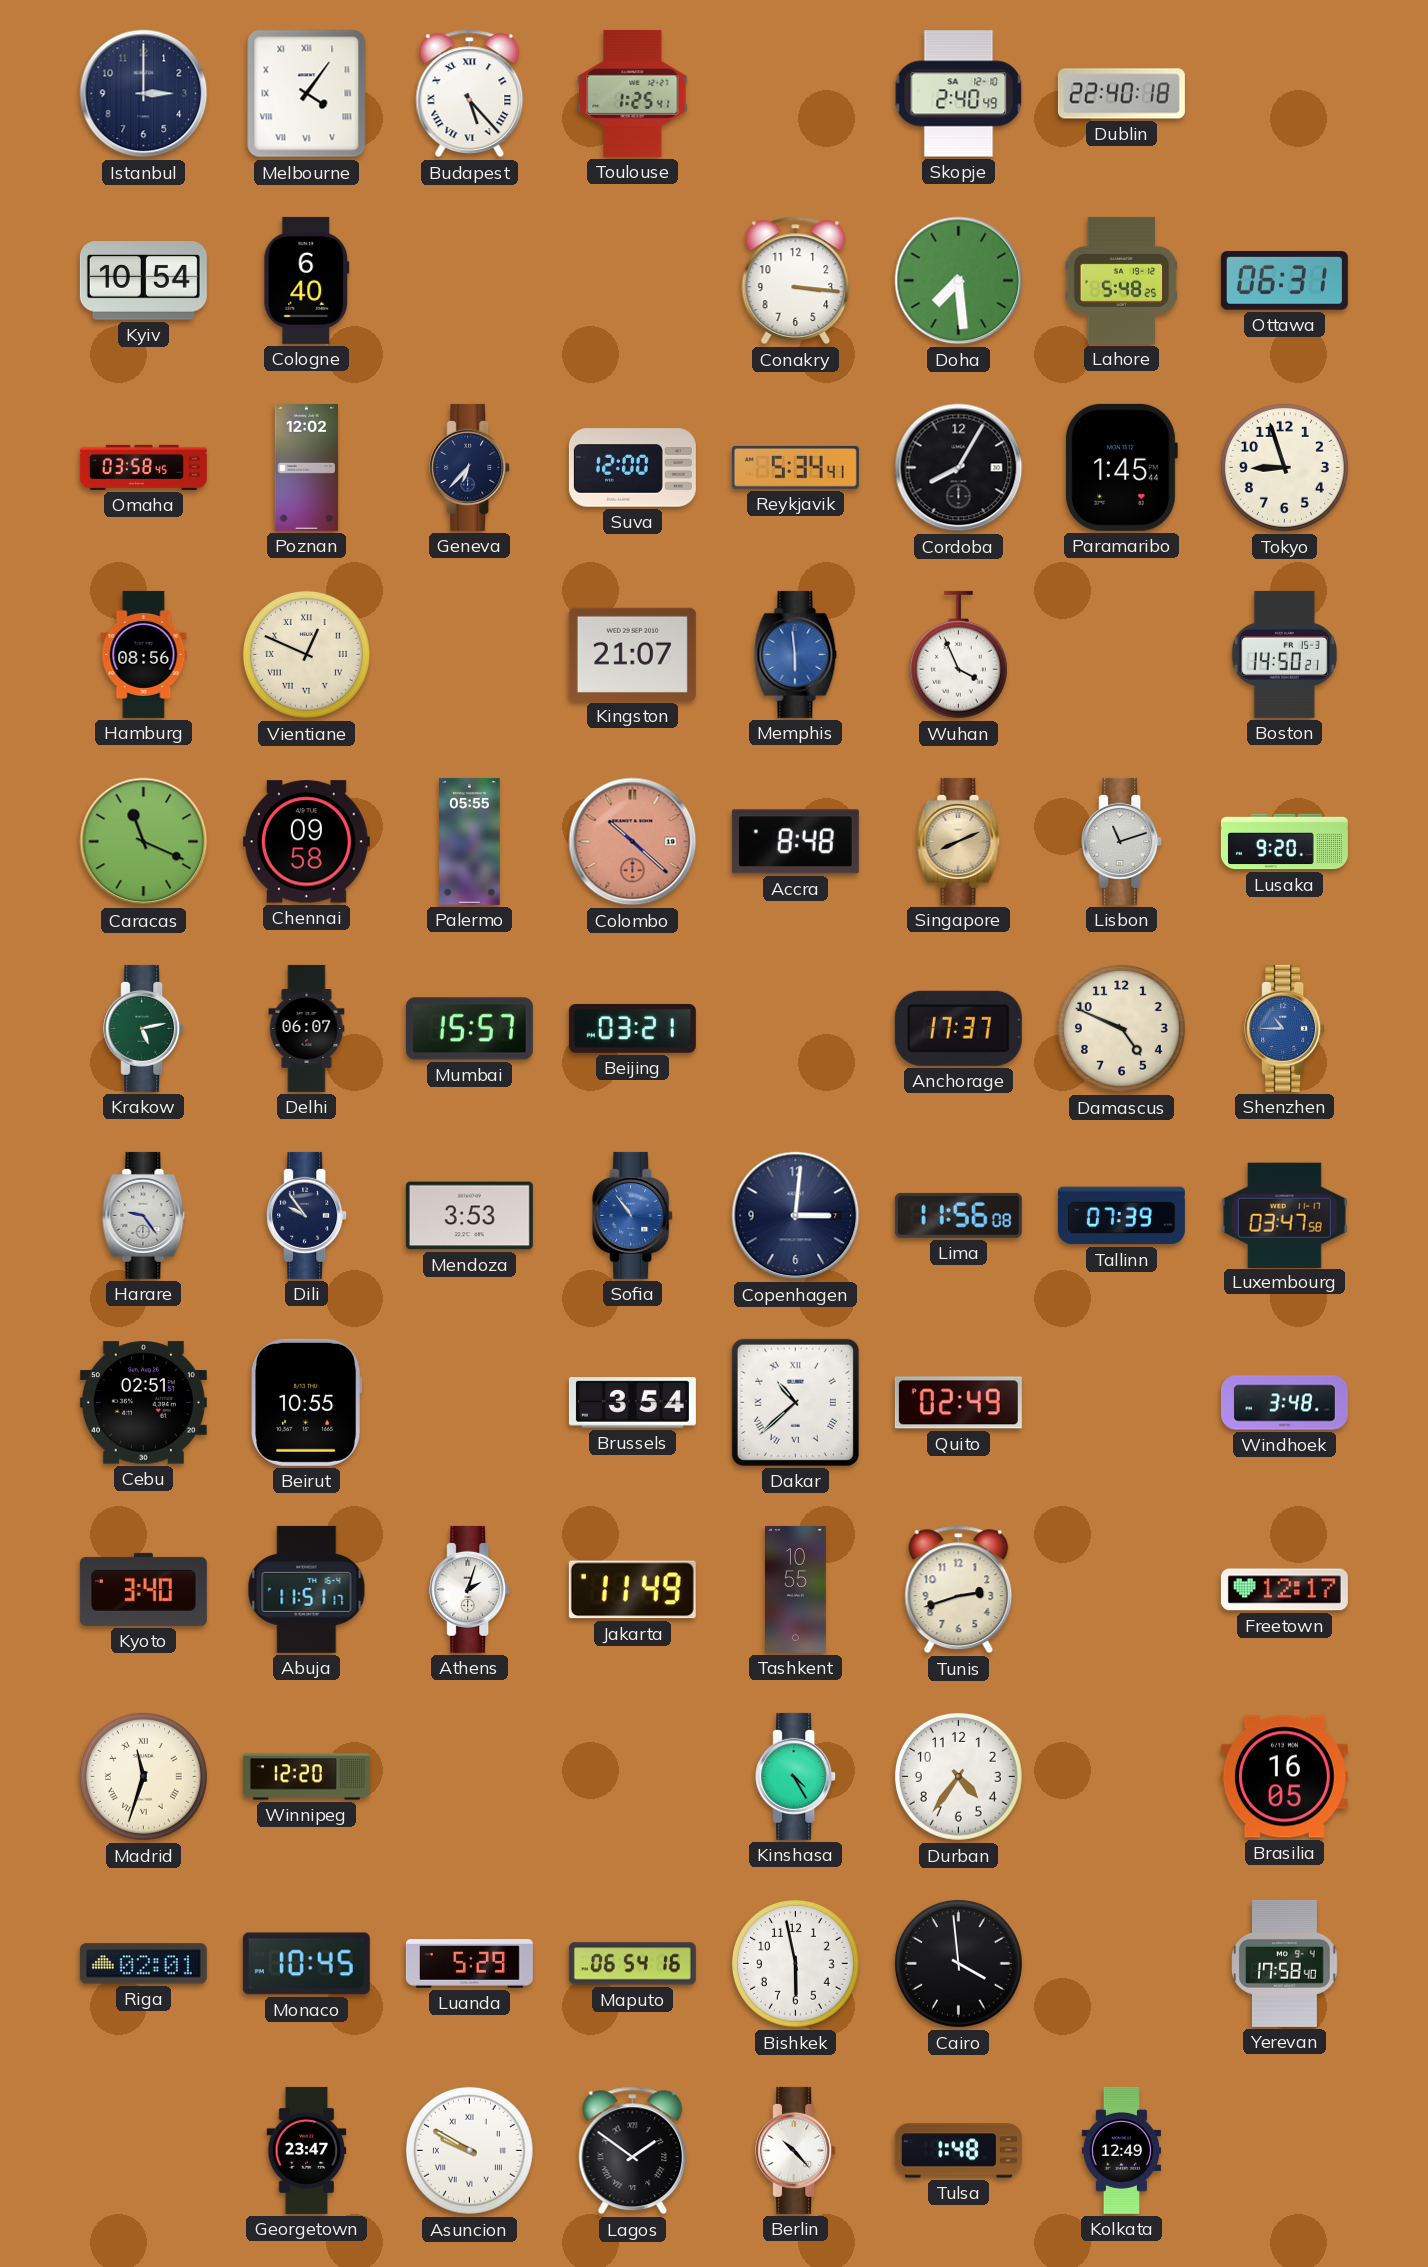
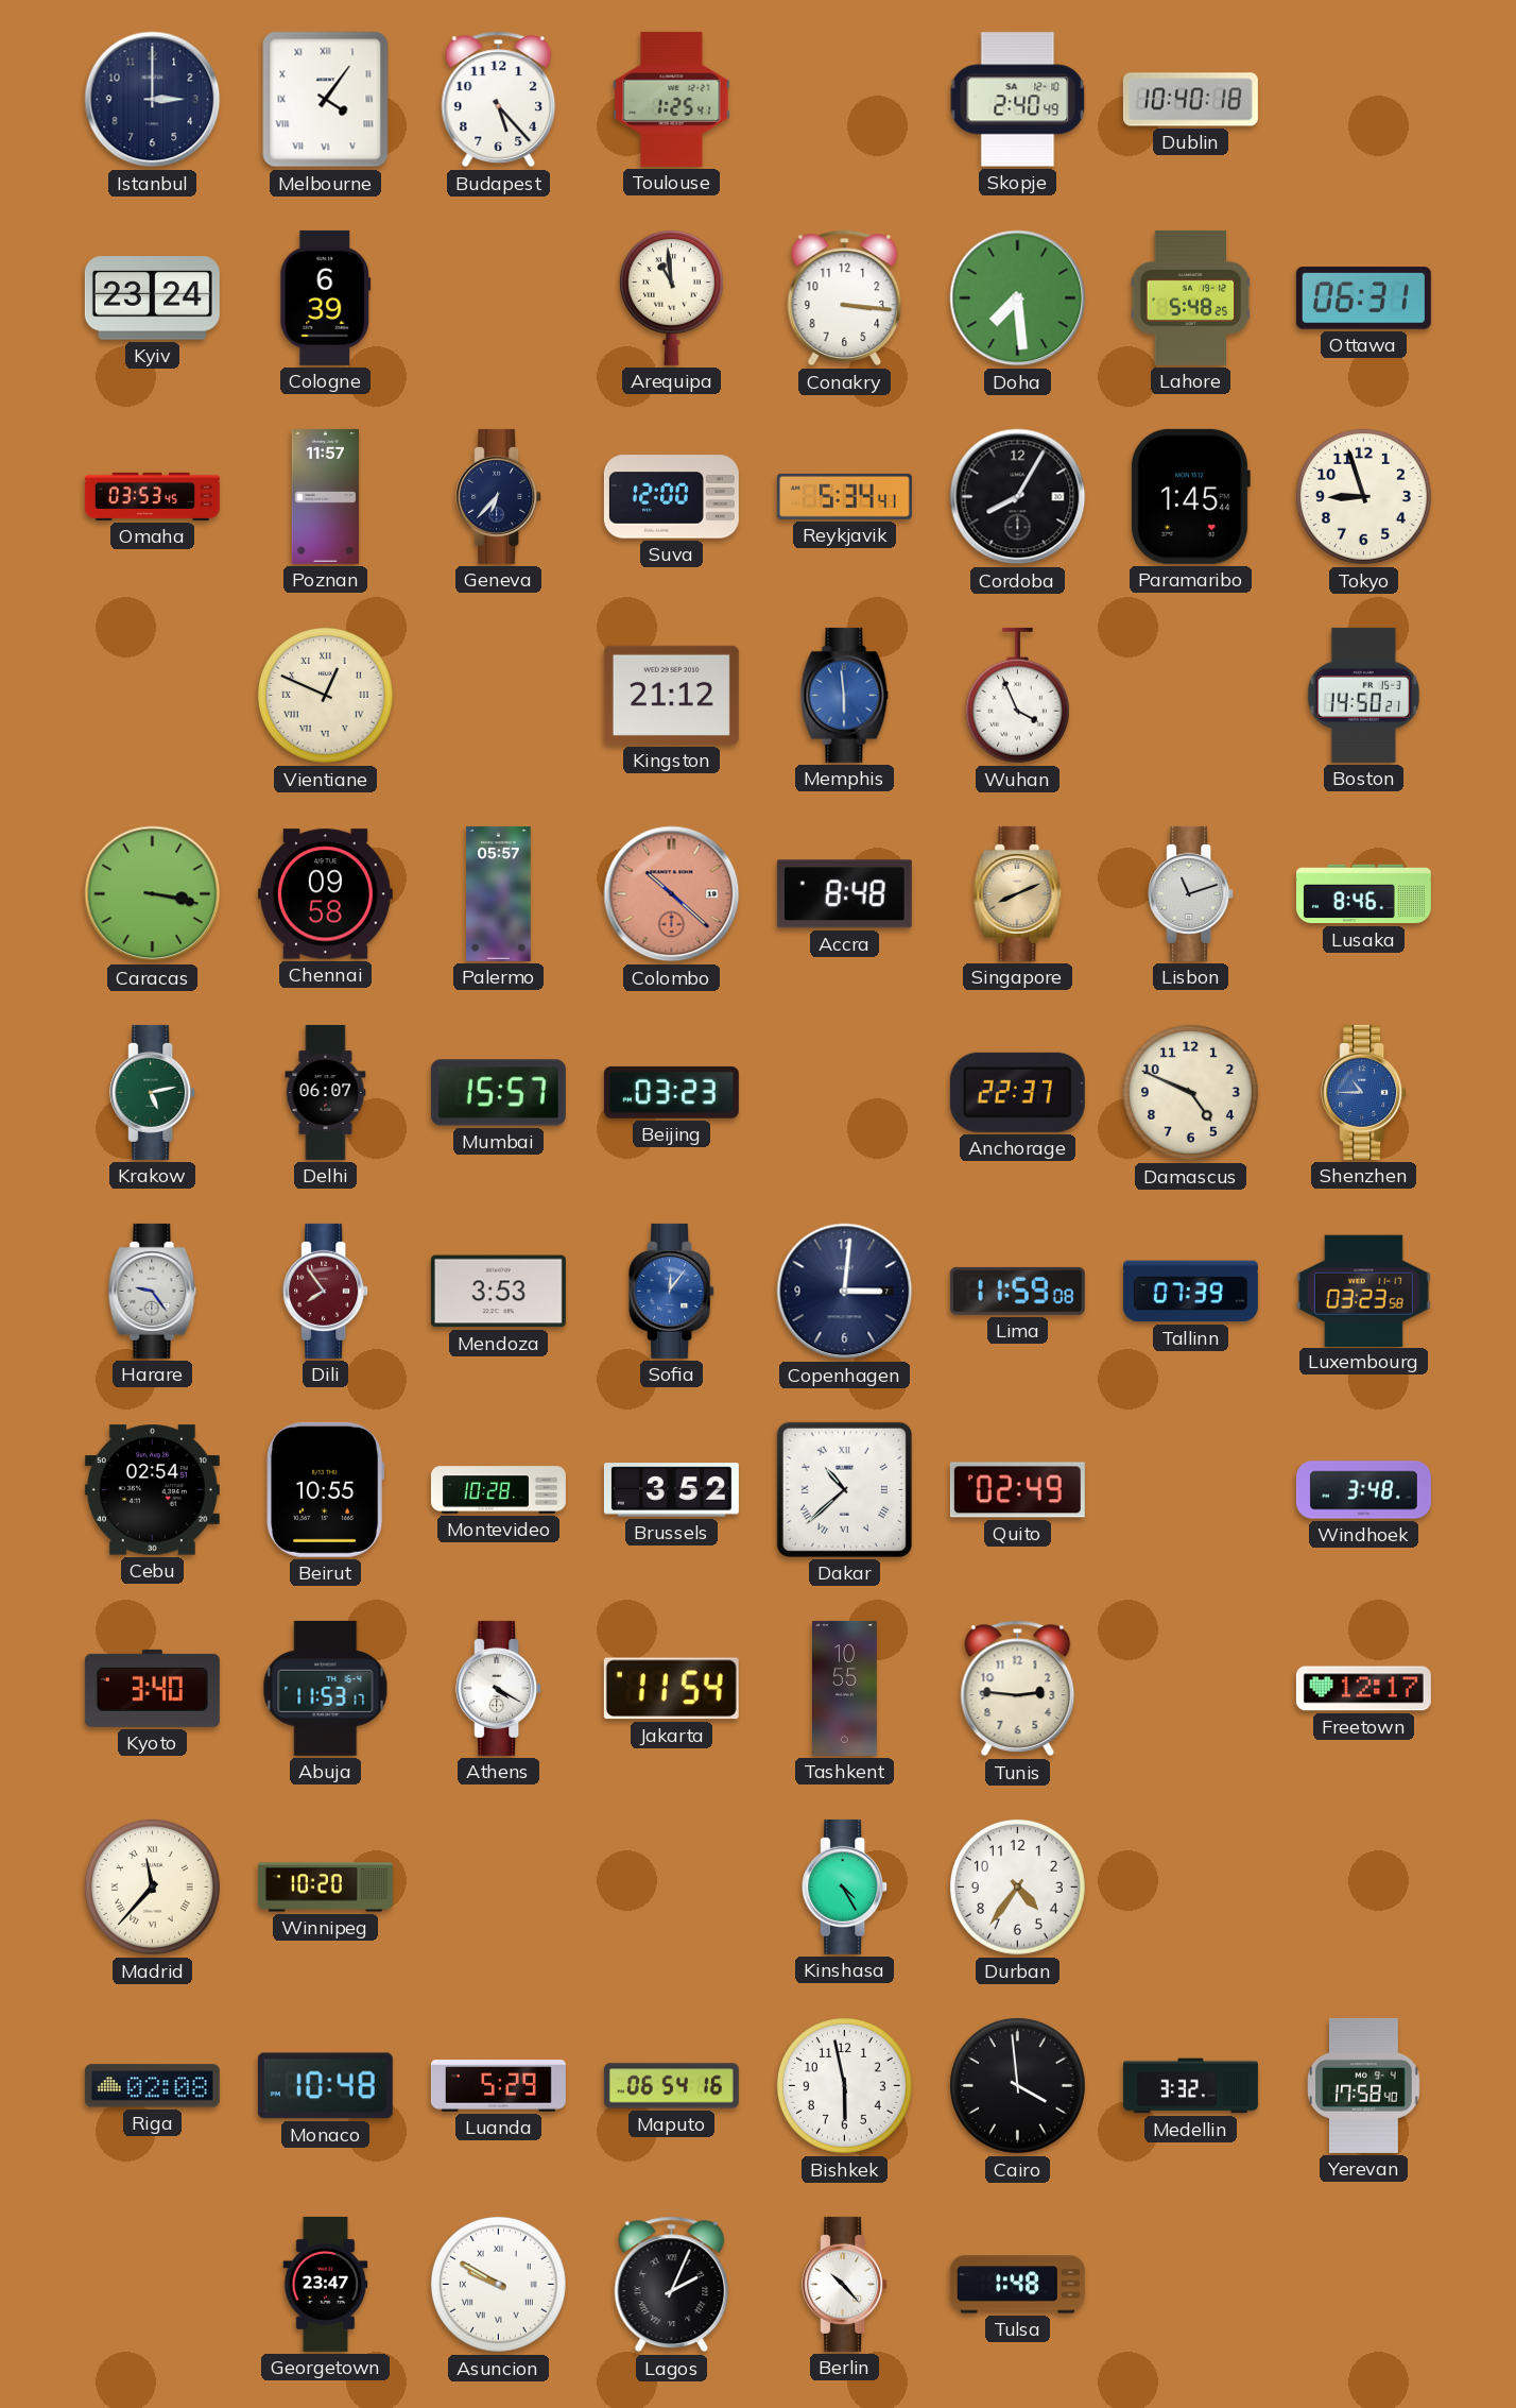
Budapest numerals: Roman -> Arabic (499, 100)
Dublin: 22:40 -> 10:40 (1190, 100)
Kyiv: 10:54 -> 23:24 (152, 298)
Cologne: 6:40 -> 6:39 (326, 297)
Arequipa: none -> 10:59 (671, 298)
Omaha: 03:58 -> 03:53 (152, 496)
Poznan: 12:02 -> 11:57 (326, 496)
Hamburg: 08:56 -> none (144, 654)
Kingston: 21:07 -> 21:12 (671, 695)
Caracas: 11:19 -> 3:17 (153, 894)
Palermo: 05:55 -> 05:57 (499, 893)
Lusaka: 9:20 -> 8:46 (1363, 894)
Beijing: 03:21 -> 03:23 (671, 1092)
Anchorage: 17:37 -> 22:37 (1017, 1092)
Dili: 9:54 -> 7:54 (326, 1291)
Dili dial: navy -> burgundy (326, 1291)
Sofia: 10:54 -> 12:06 (672, 1291)
Lima: 11:56 -> 11:59 (1017, 1291)
Luxembourg: 03:47 -> 03:23 (1363, 1291)
Cebu: 02:51 -> 02:54 (152, 1490)
Montevideo: none -> 10:28 (498, 1490)
Brussels: 3:54 -> 3:52 (671, 1490)
Abuja: 11:51 -> 11:53 (326, 1688)
Athens: 2:03 -> 4:20 (499, 1688)
Jakarta: 11:49 -> 11:54 (671, 1689)
Tunis: 2:42 -> 2:46 (1018, 1689)
Madrid: 11:33 -> 11:37 (152, 1886)
Winnipeg: 12:20 -> 10:20 (325, 1888)
Brasilia: 16:05 -> none (1284, 1777)
Riga: 02:01 -> 02:08 (152, 2086)
Monaco: 10:45 -> 10:48 (325, 2086)
Medellin: none -> 3:32 (1190, 2086)
Lagos: 1:51 -> 2:04 (672, 2285)
Kolkata: 12:49 -> none (1121, 2150)
